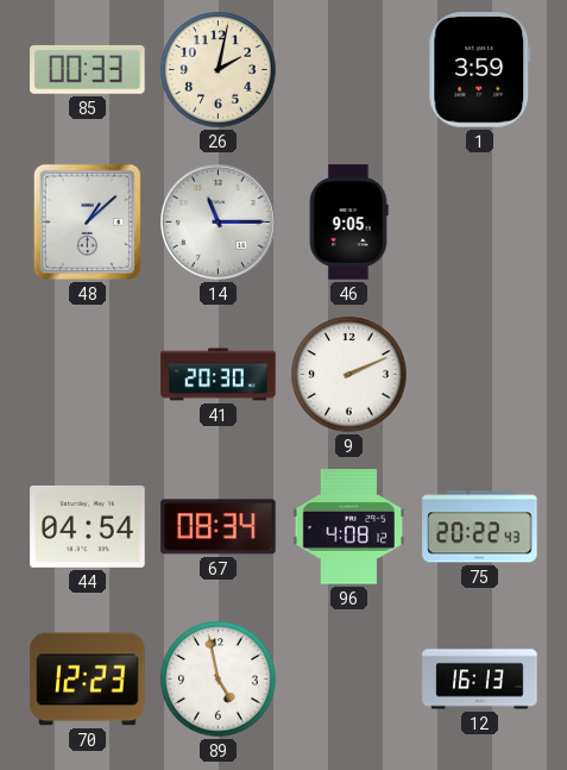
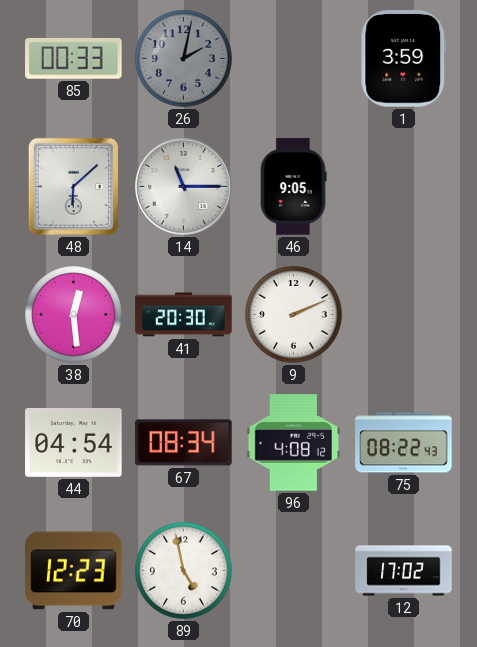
26 dial: cream -> grey (184, 59)
48: 1:08 -> 6:08 (73, 186)
38: none -> 12:29 (74, 315)
75: 20:22 -> 08:22 (404, 443)
12: 16:13 -> 17:02 (404, 571)
